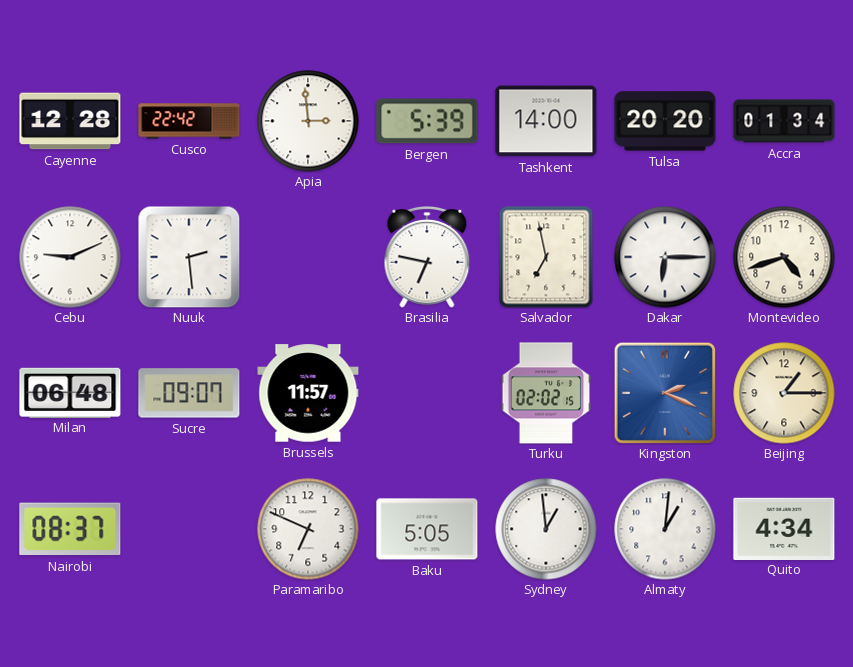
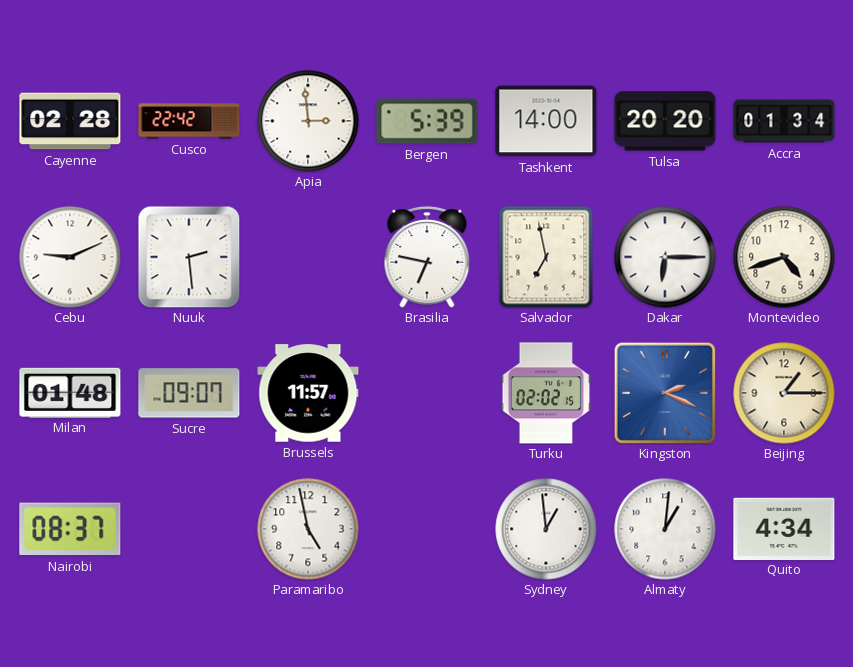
Cayenne: 12:28 -> 02:28 (70, 121)
Milan: 06:48 -> 01:48 (70, 392)
Paramaribo: 6:49 -> 4:58 (308, 529)
Baku: 5:05 -> none (427, 529)
